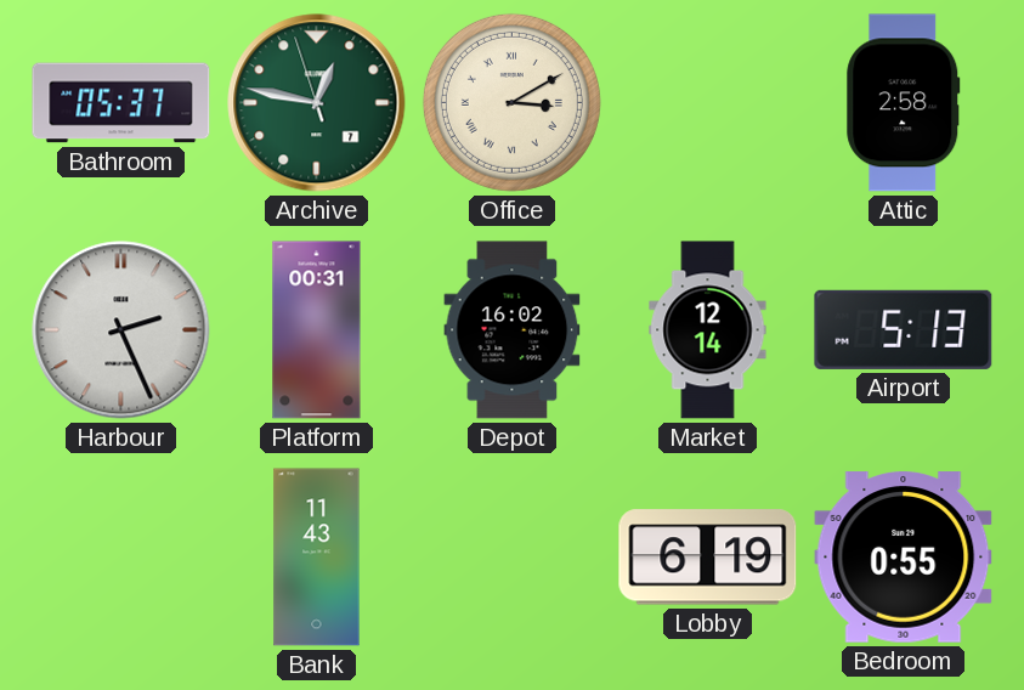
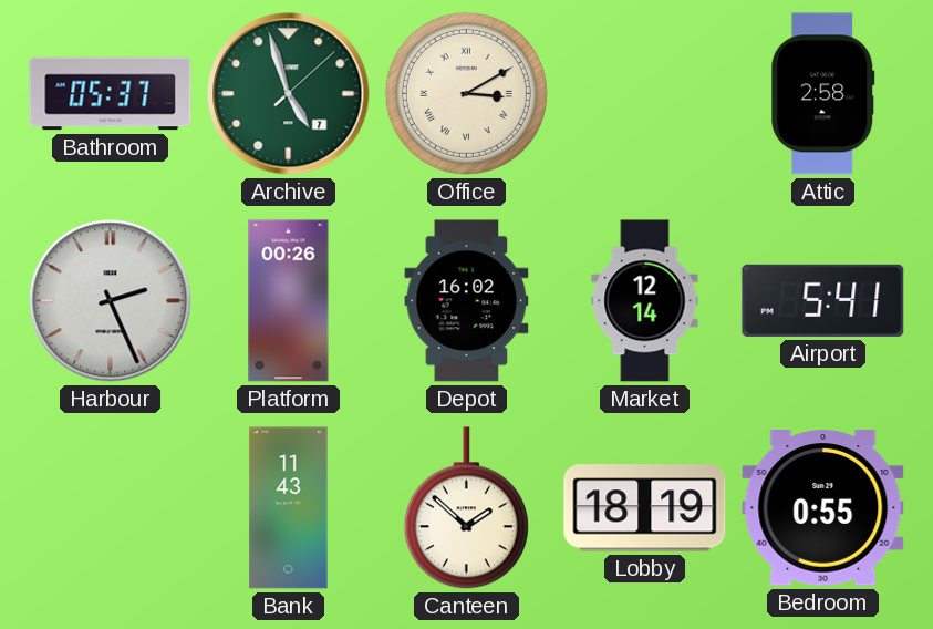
Archive: 12:46 -> 4:57 (289, 94)
Platform: 00:31 -> 00:26 (289, 301)
Airport: 5:13 -> 5:41 (823, 300)
Canteen: none -> 1:52 (466, 508)
Lobby: 6:19 -> 18:19 (645, 508)
